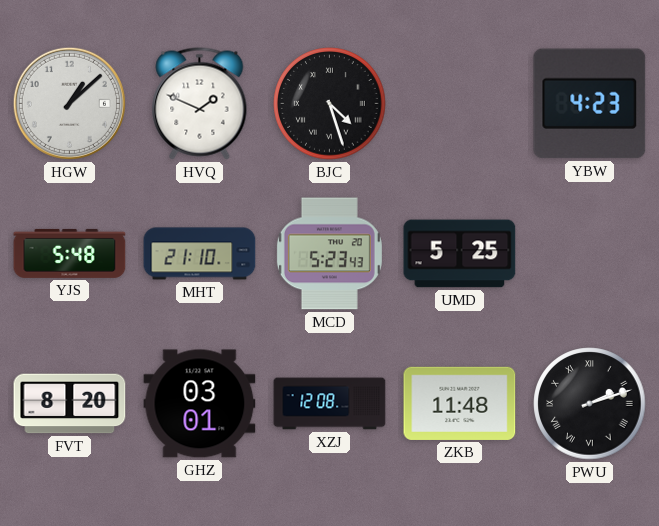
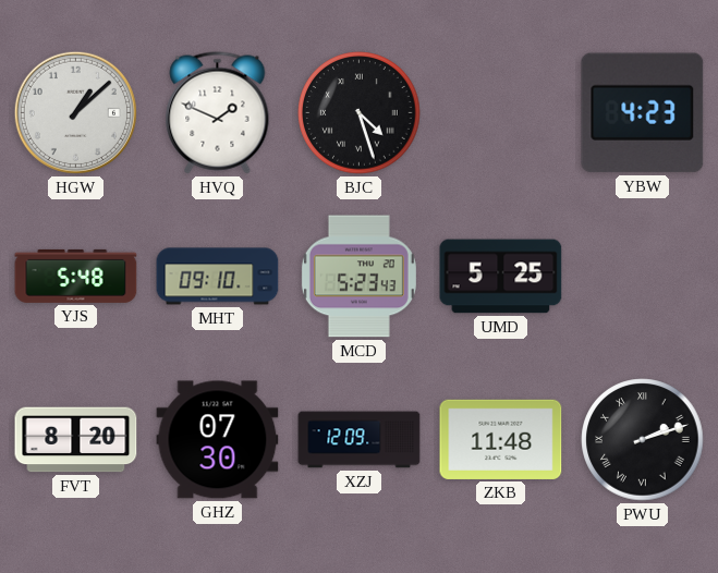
MHT: 21:10 -> 09:10 (218, 277)
GHZ: 03:01 -> 07:30 (218, 440)
XZJ: 12:08 -> 12:09 (360, 440)
